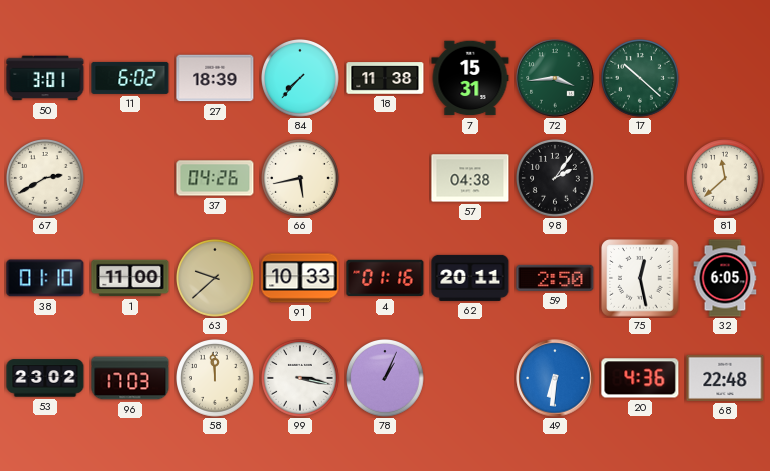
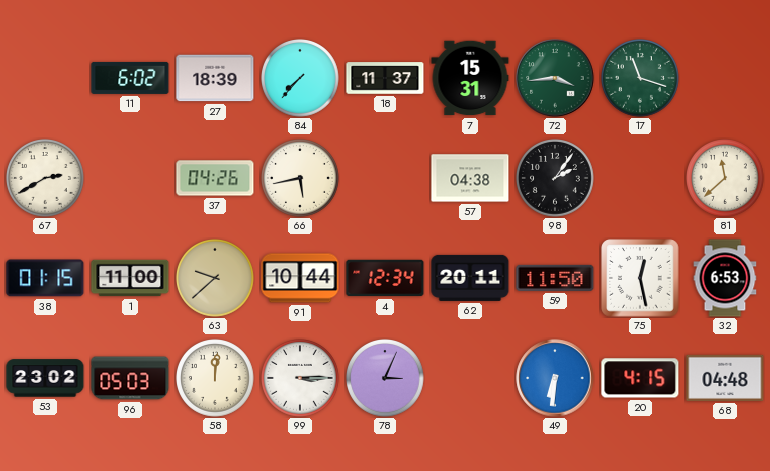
50: 3:01 -> none (45, 78)
18: 11:38 -> 11:37 (385, 78)
17: 10:22 -> 11:18 (641, 79)
38: 01:10 -> 01:15 (45, 278)
91: 10:33 -> 10:44 (300, 278)
4: 01:16 -> 12:34 (385, 278)
59: 2:50 -> 11:50 (555, 278)
32: 6:05 -> 6:53 (725, 278)
96: 17:03 -> 05:03 (130, 378)
58: 11:59 -> 12:01 (216, 379)
99: 3:17 -> 3:15 (301, 379)
78: 1:04 -> 3:04 (386, 379)
20: 4:36 -> 4:15 (640, 378)
68: 22:48 -> 04:48 (725, 378)
